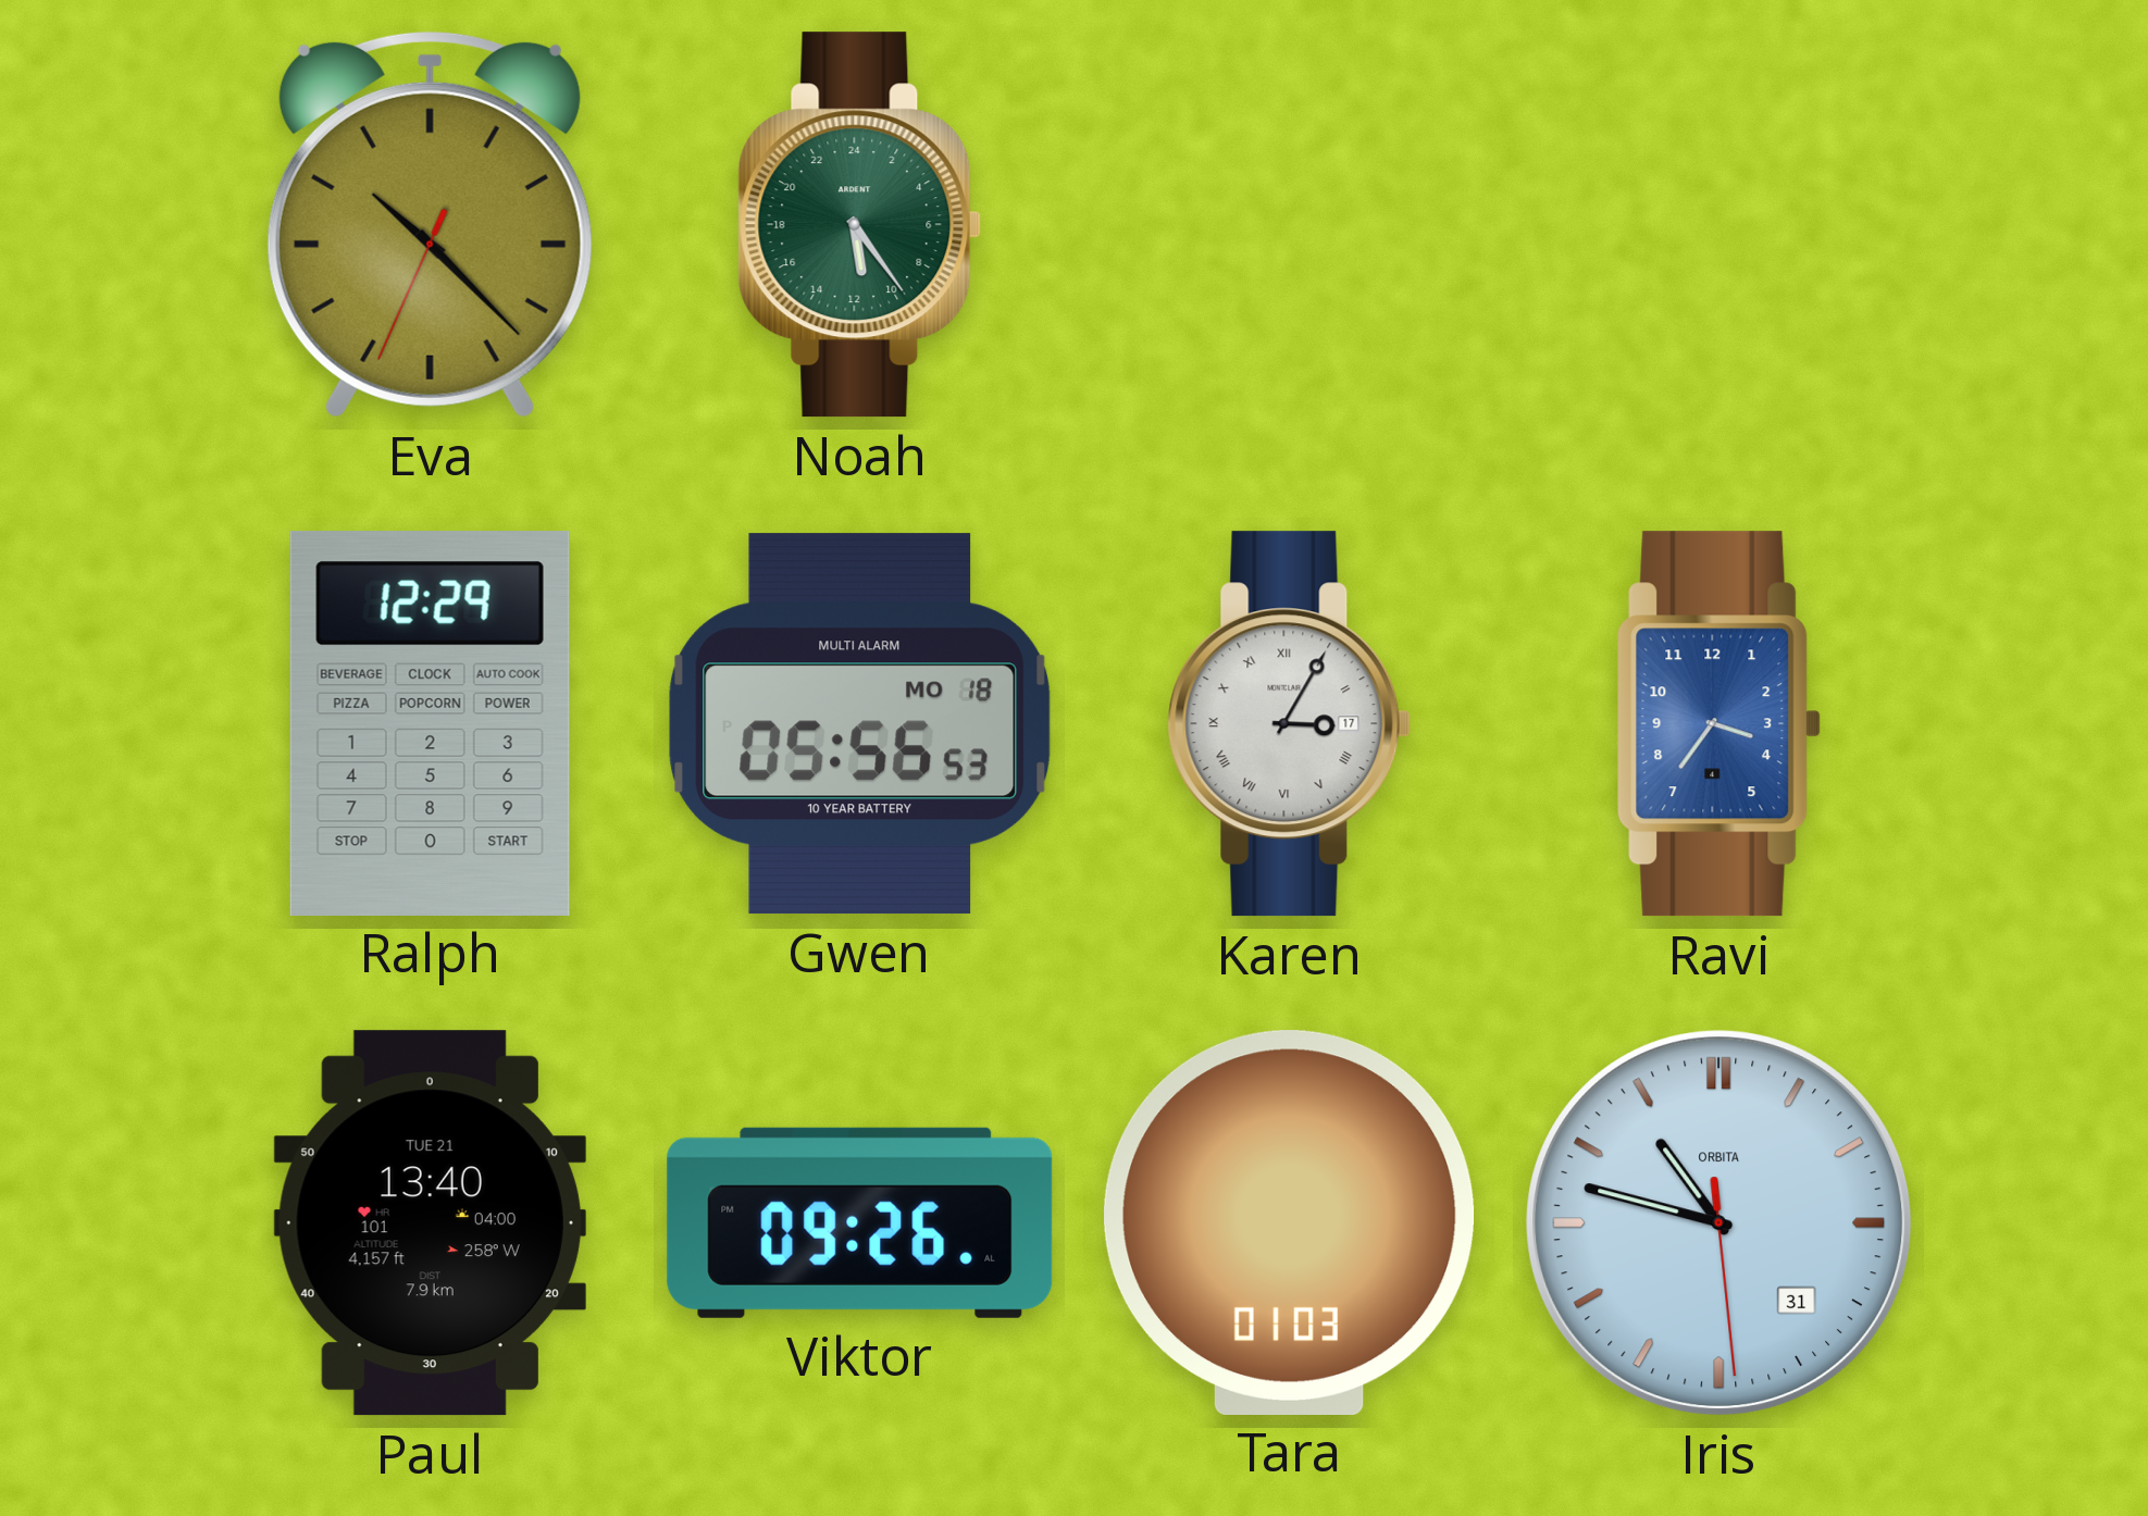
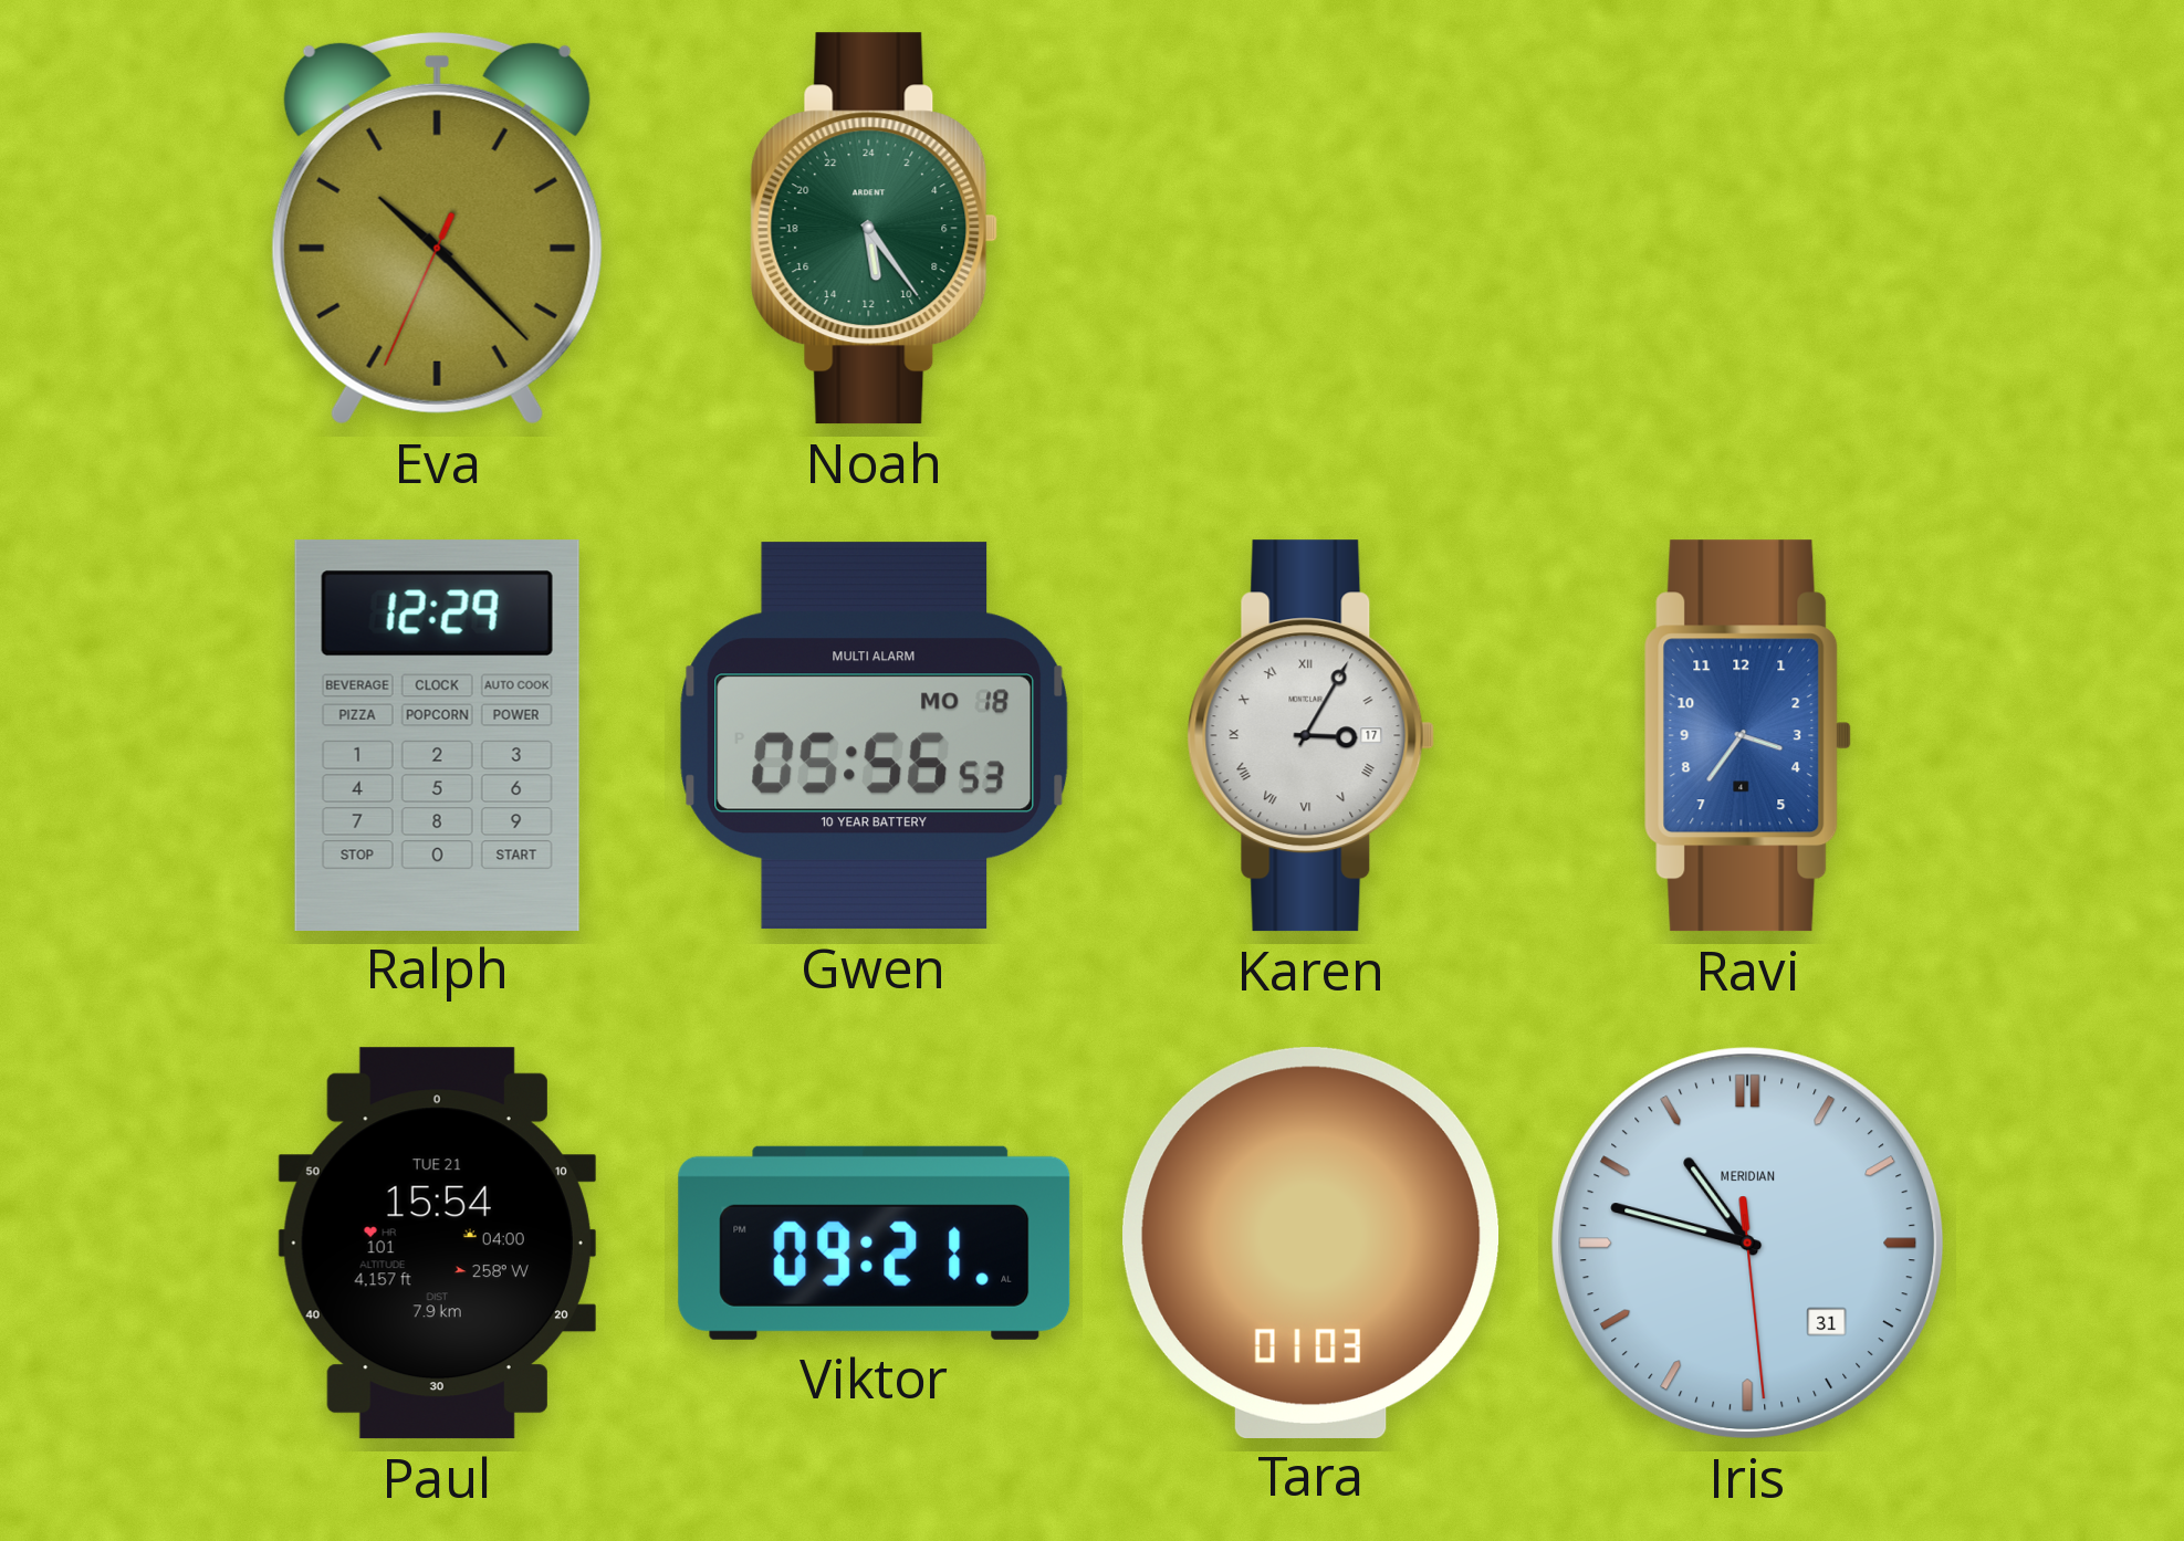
Paul: 13:40 -> 15:54 (437, 1244)
Viktor: 09:26 -> 09:21 (875, 1243)
Iris brand: ORBITA -> MERIDIAN (1748, 1244)
